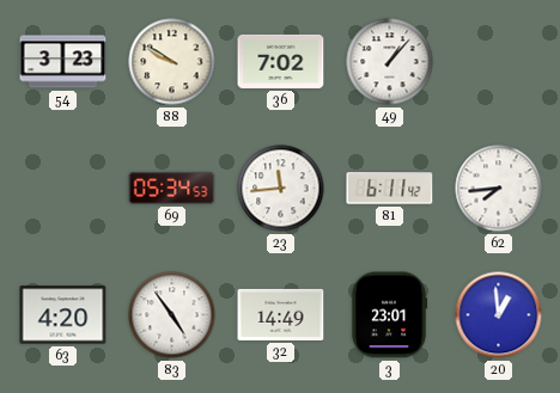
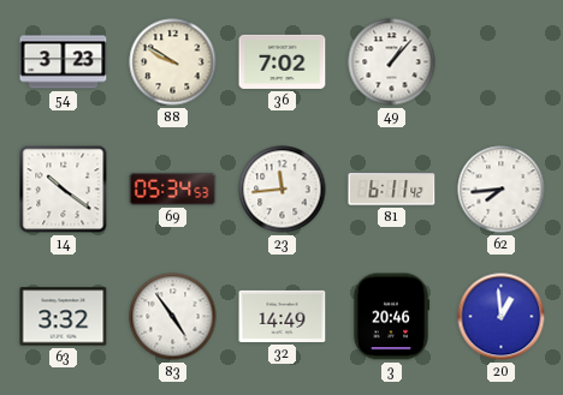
14: none -> 10:21 (64, 190)
63: 4:20 -> 3:32 (64, 317)
3: 23:01 -> 20:46 (391, 317)
